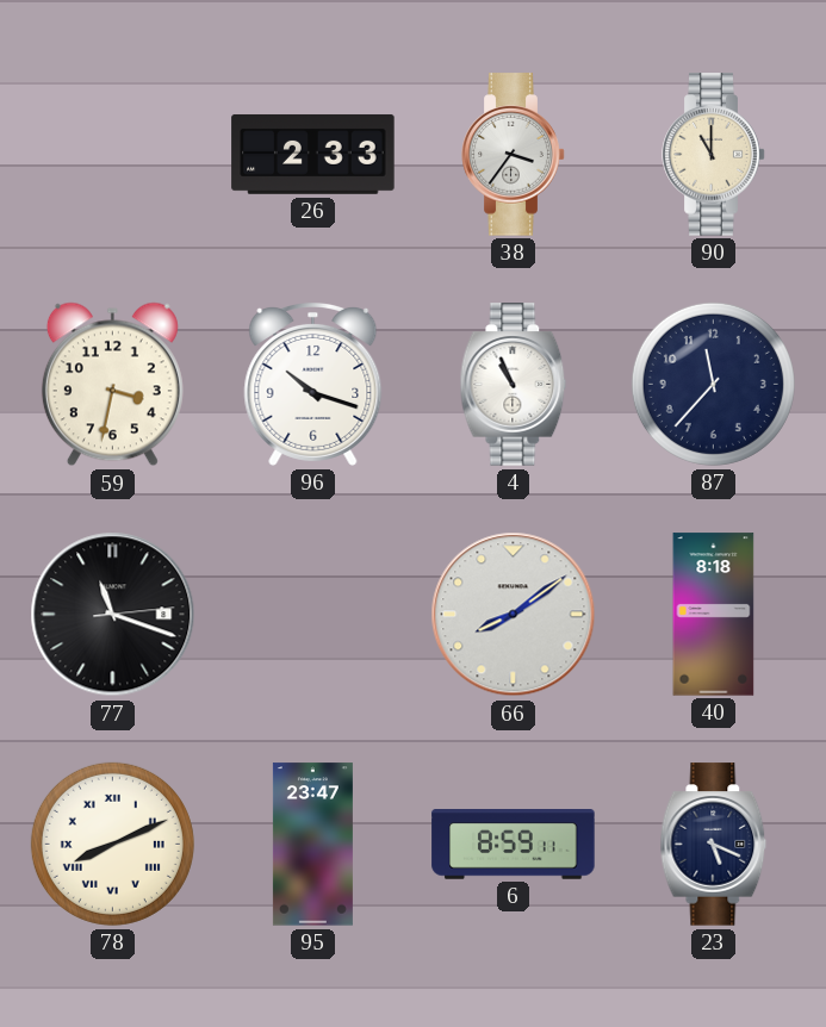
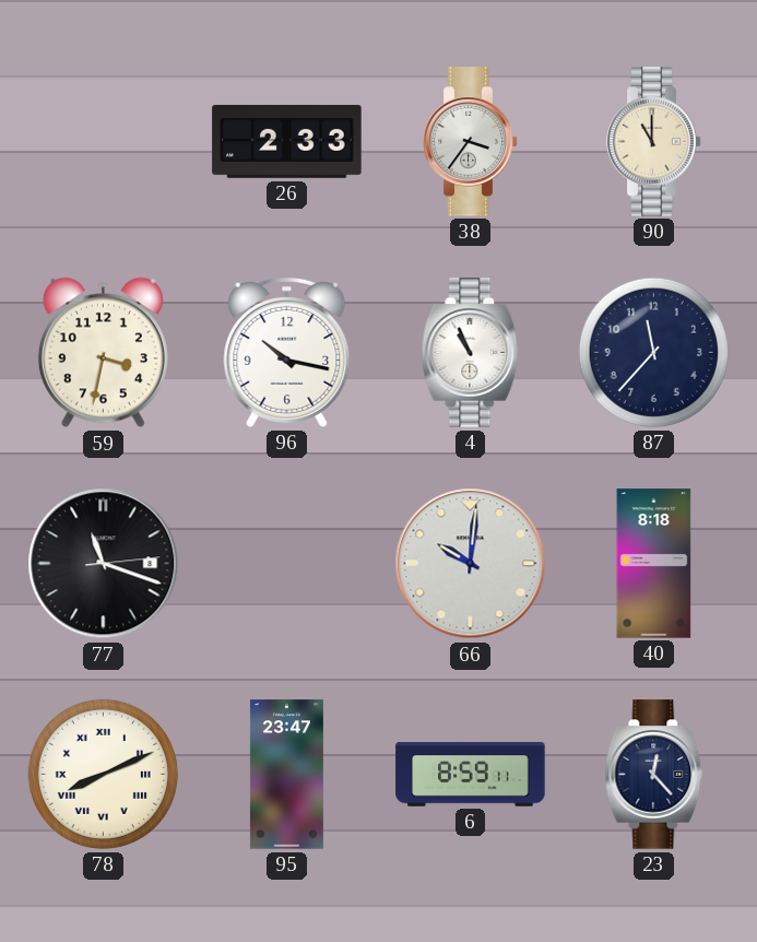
96: 10:18 -> 10:17 (287, 352)
66: 8:09 -> 10:01 (471, 564)
23: 5:19 -> 12:23 (654, 775)
